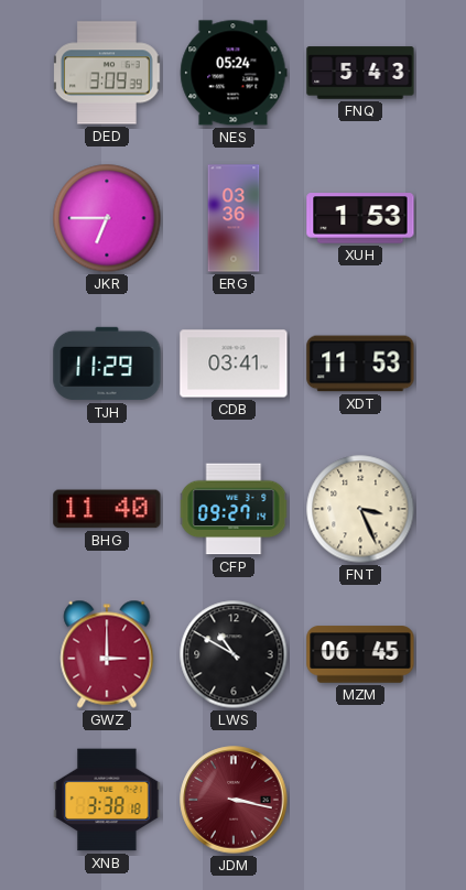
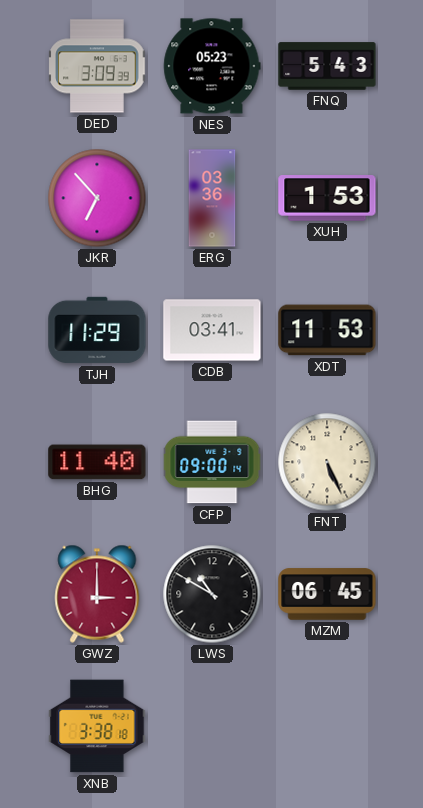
NES: 05:24 -> 05:23 (212, 66)
JKR: 6:45 -> 6:53 (97, 198)
CFP: 09:27 -> 09:00 (212, 462)
FNT: 3:26 -> 5:26 (327, 462)
JDM: 3:17 -> none (234, 800)
